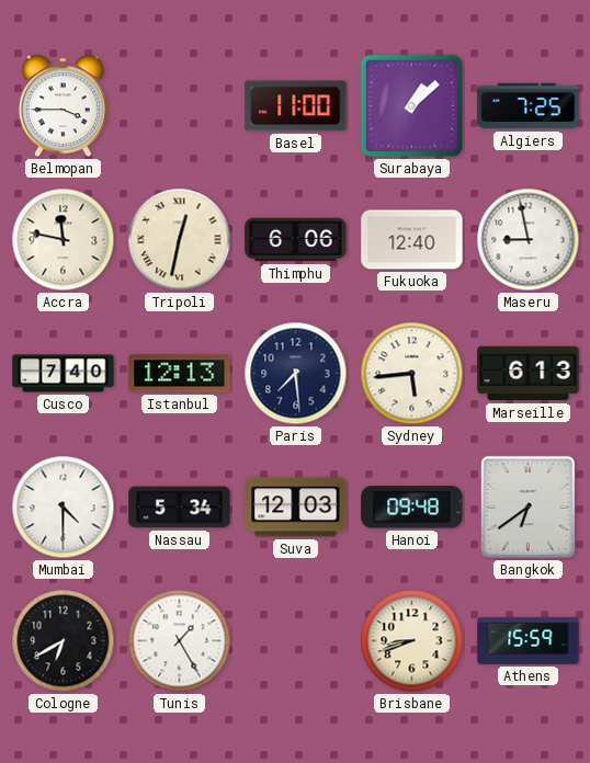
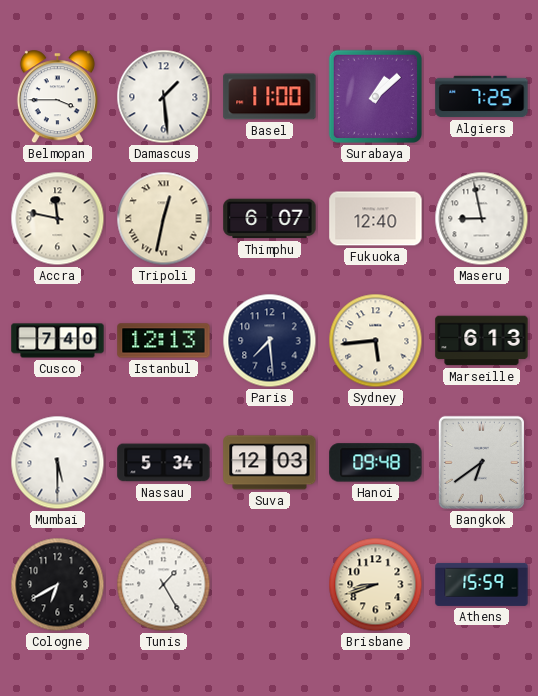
Damascus: none -> 1:29 (164, 97)
Thimphu: 6:06 -> 6:07 (270, 219)
Mumbai: 4:30 -> 5:30 (58, 463)
